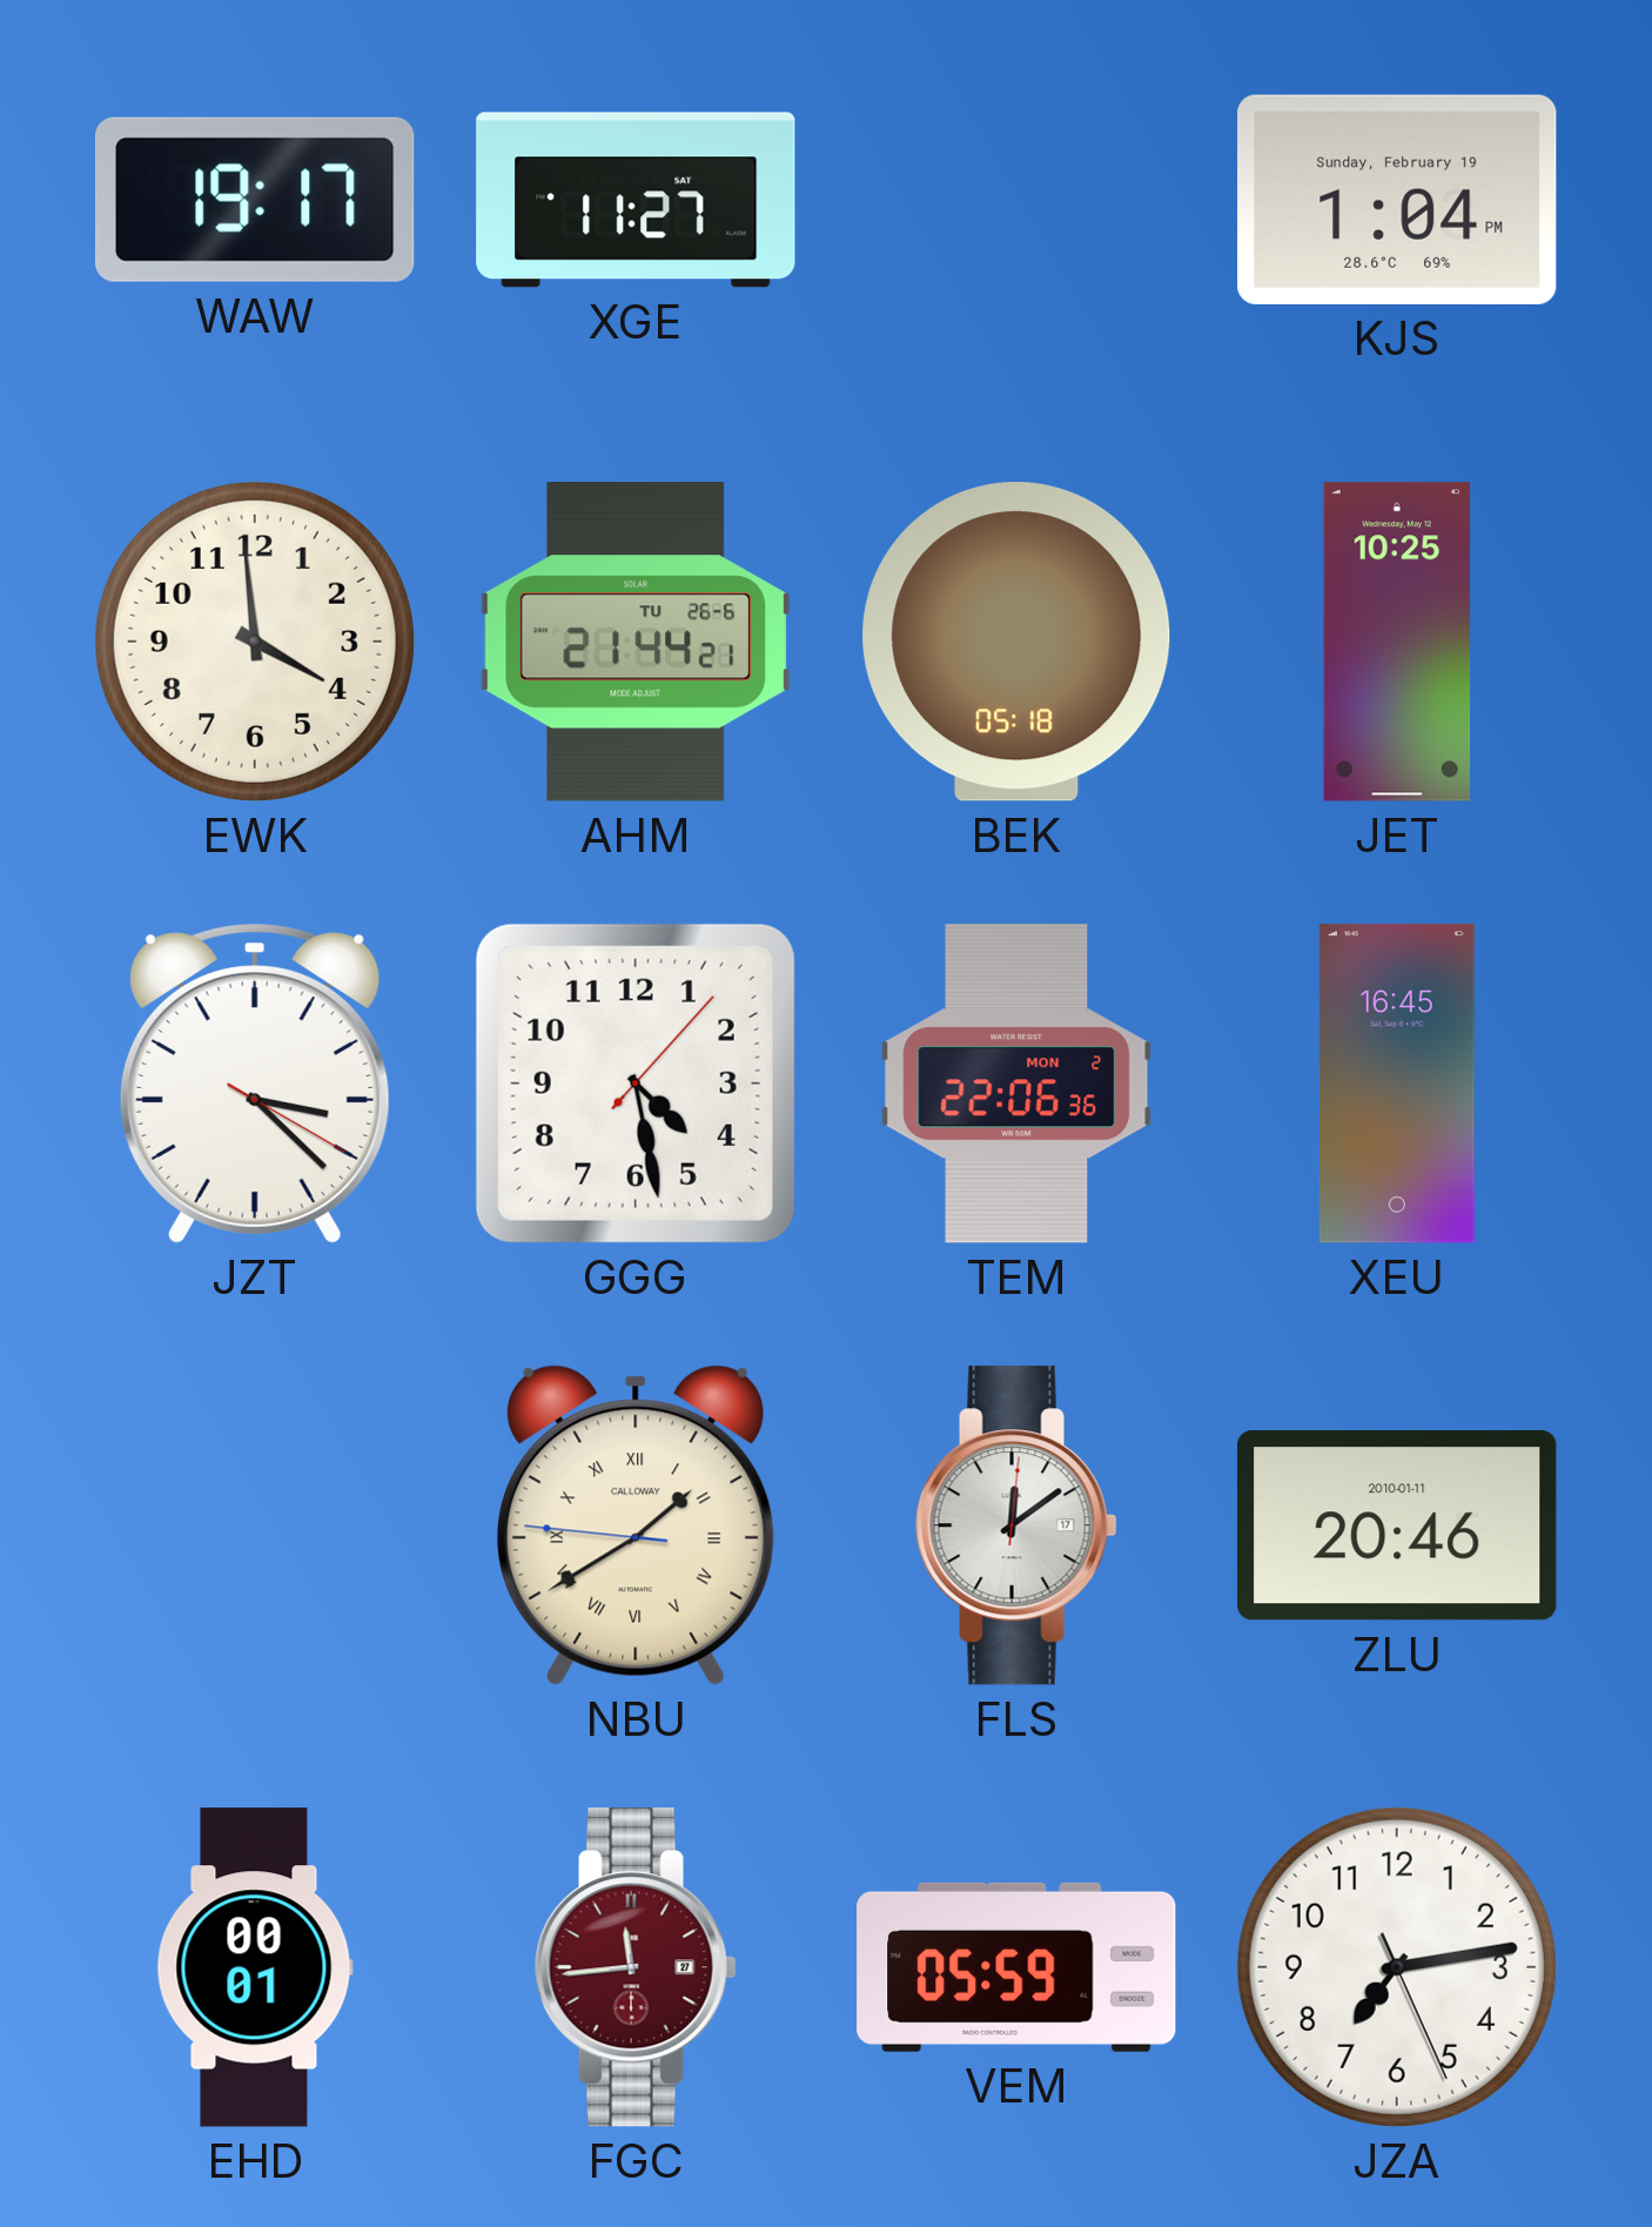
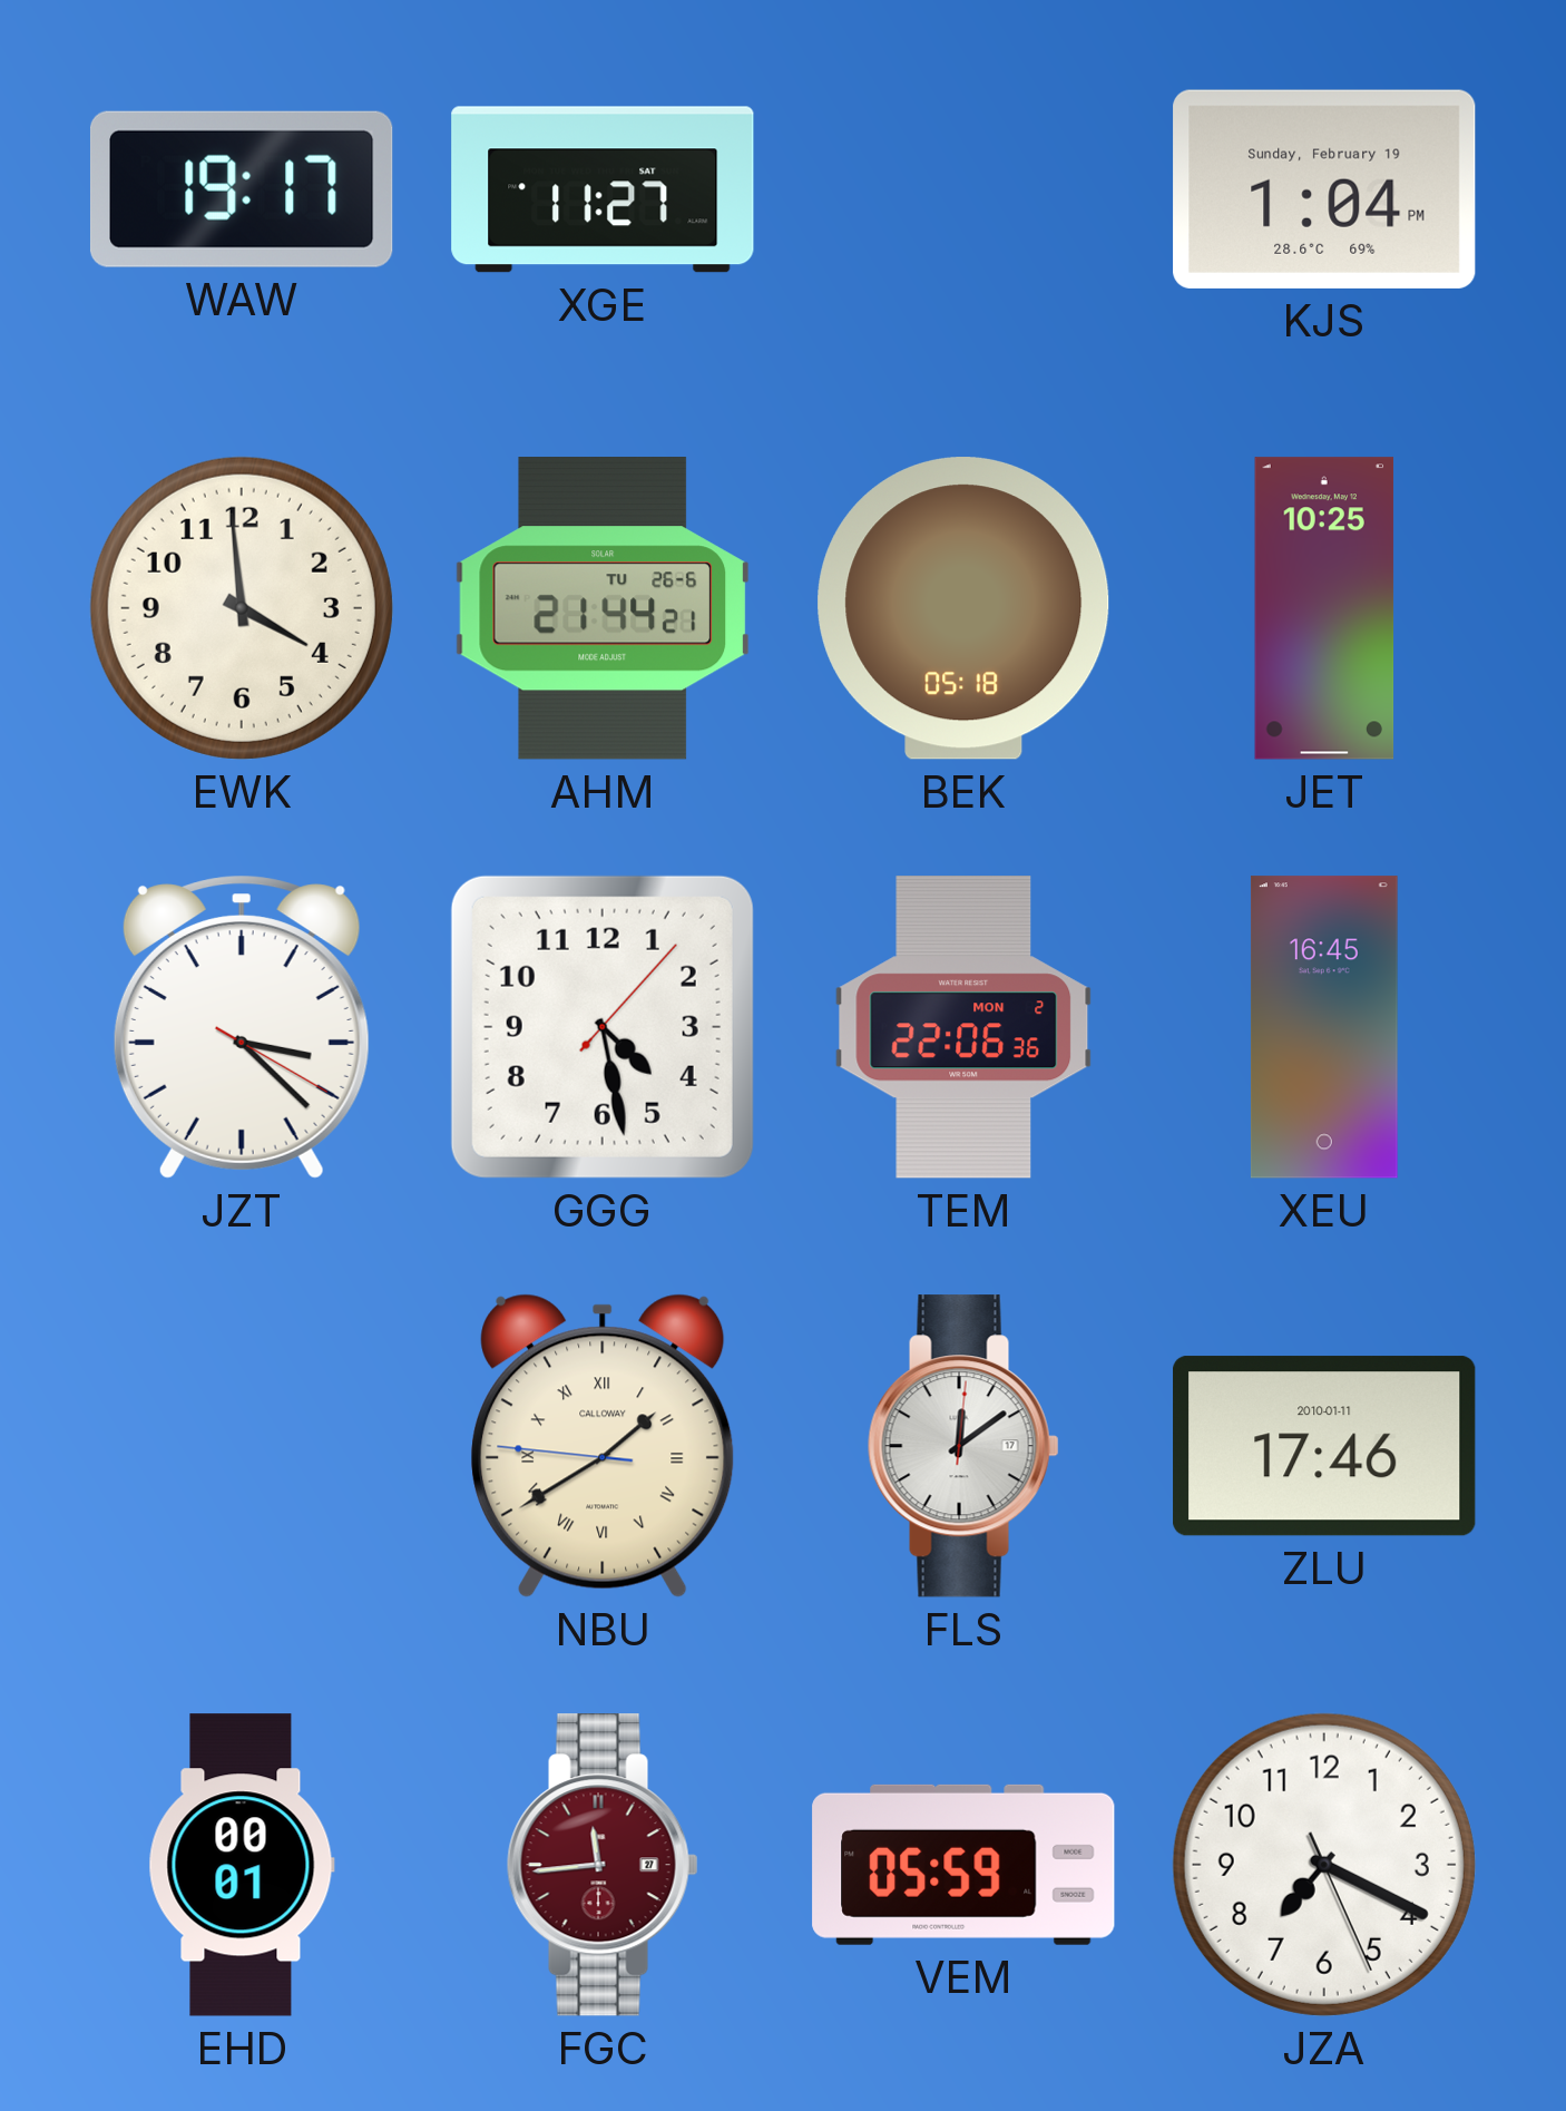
ZLU: 20:46 -> 17:46 (1324, 1446)
JZA: 7:13 -> 7:19 (1324, 1865)
